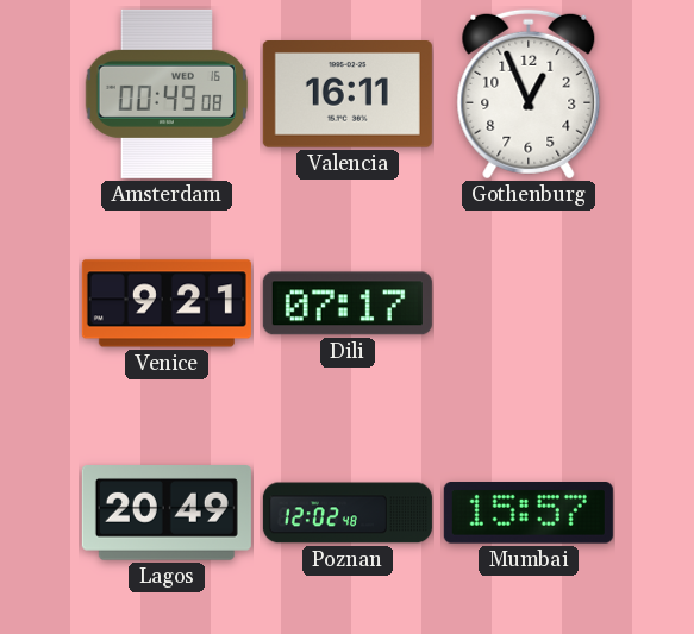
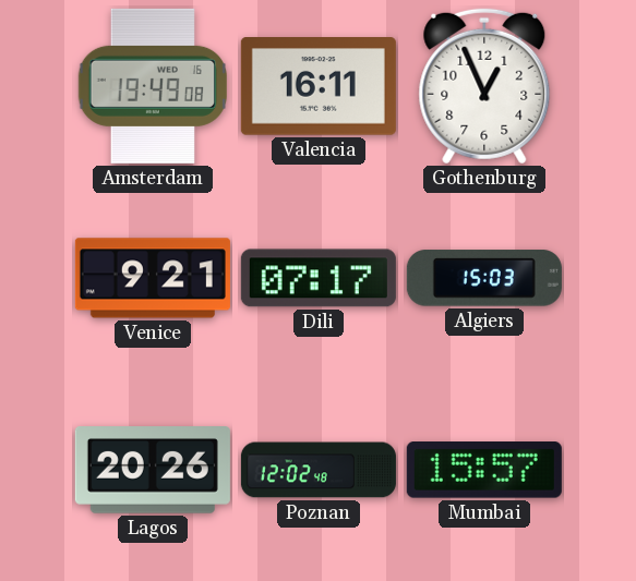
Amsterdam: 00:49 -> 19:49 (152, 86)
Algiers: none -> 15:03 (484, 278)
Lagos: 20:49 -> 20:26 (153, 471)
